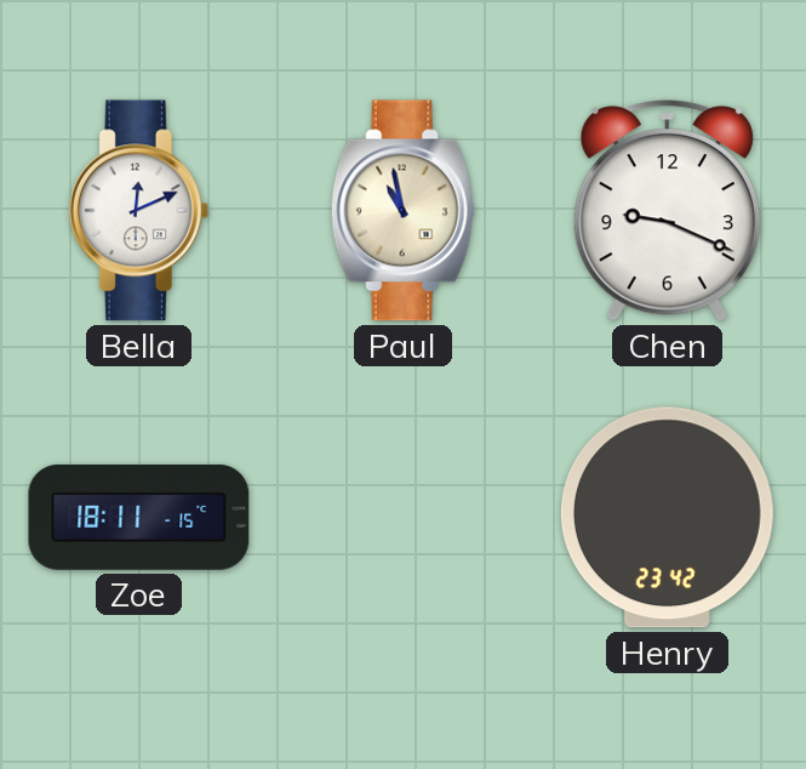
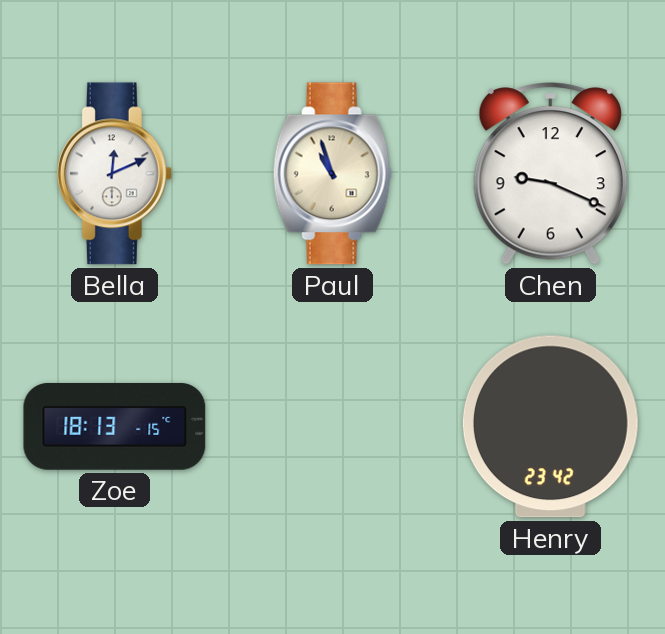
Paul: 10:58 -> 10:57 (332, 174)
Zoe: 18:11 -> 18:13 (115, 426)
